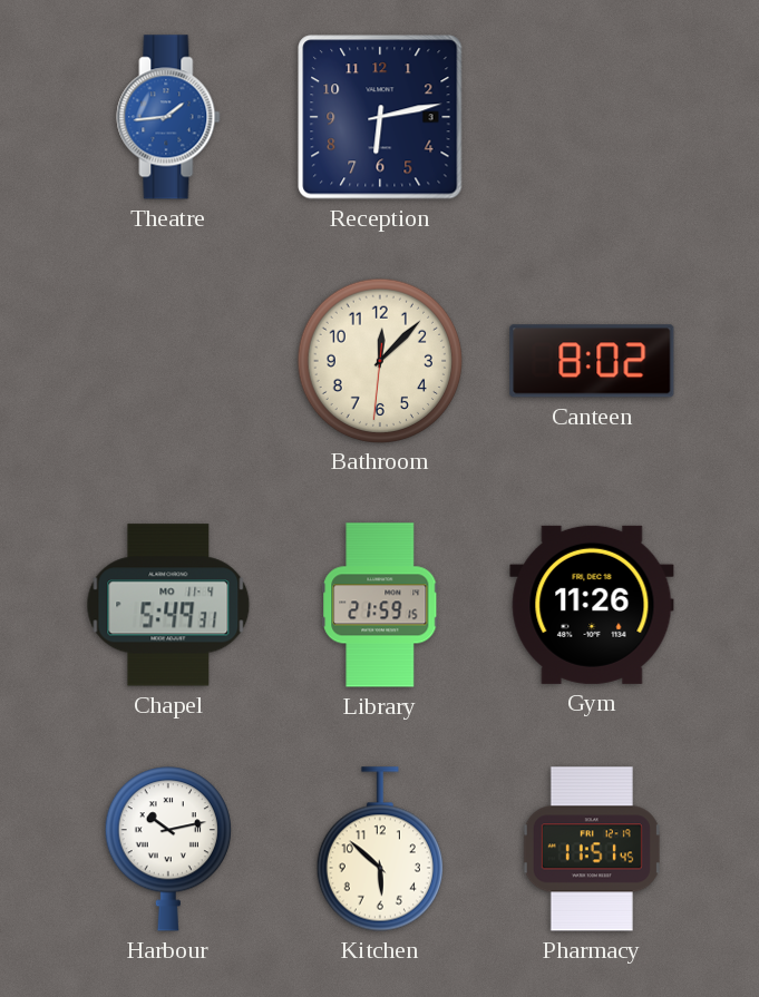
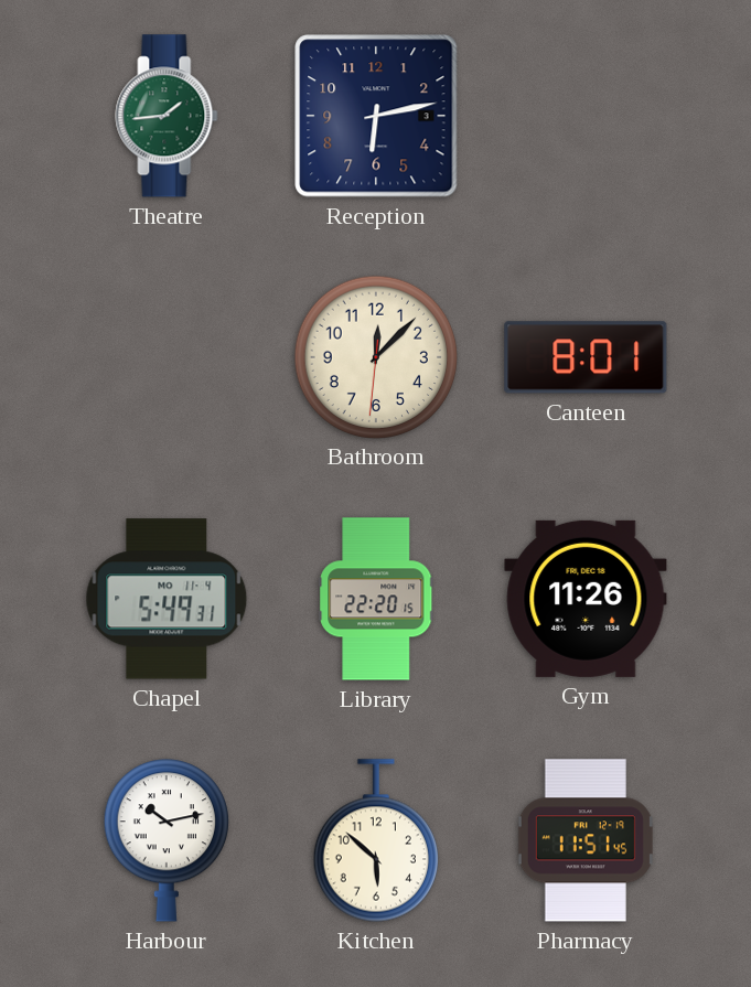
Theatre dial: blue -> green (167, 116)
Canteen: 8:02 -> 8:01 (586, 357)
Library: 21:59 -> 22:20 (376, 599)
